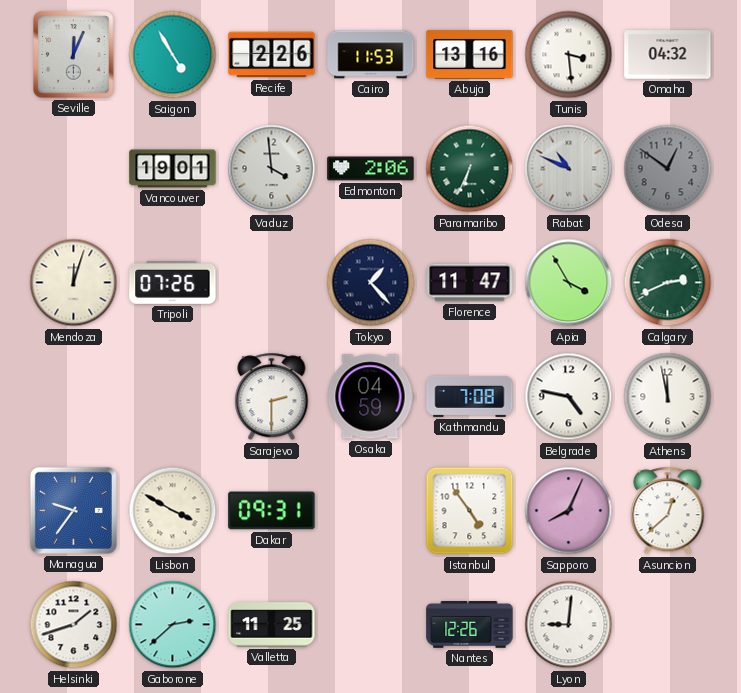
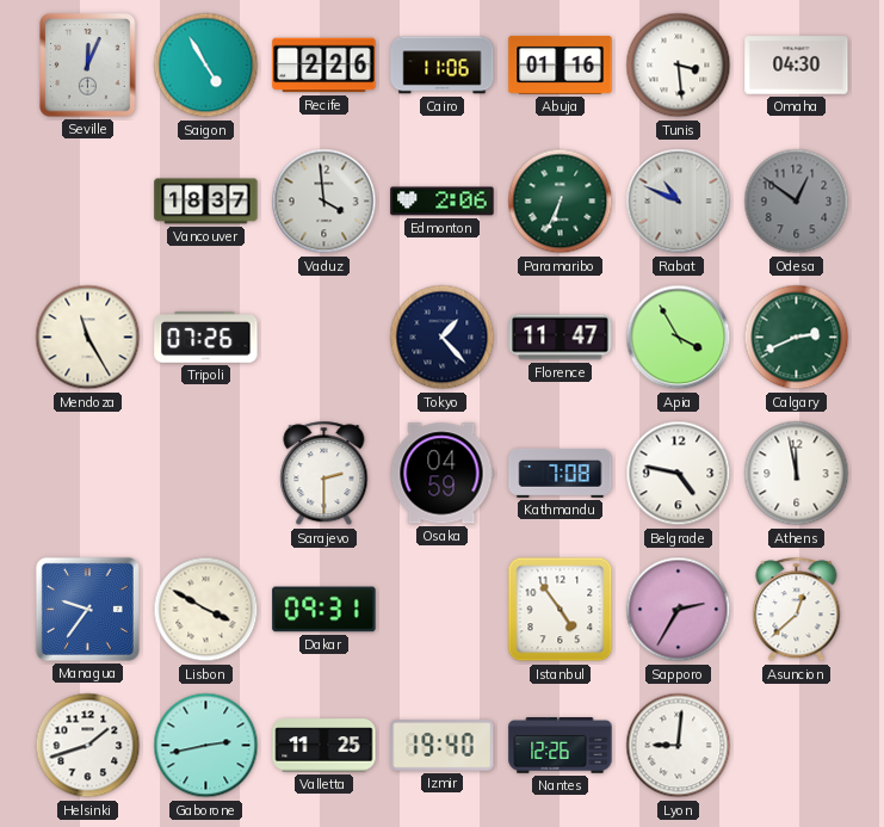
Cairo: 11:53 -> 11:06 (443, 66)
Abuja: 13:16 -> 01:16 (561, 64)
Omaha: 04:32 -> 04:30 (797, 66)
Vancouver: 19:01 -> 18:37 (206, 202)
Mendoza: 12:03 -> 11:25 (88, 338)
Sapporo: 8:04 -> 2:35 (679, 610)
Gaborone: 2:38 -> 2:43 (206, 746)
Izmir: none -> 19:40 (443, 746)
